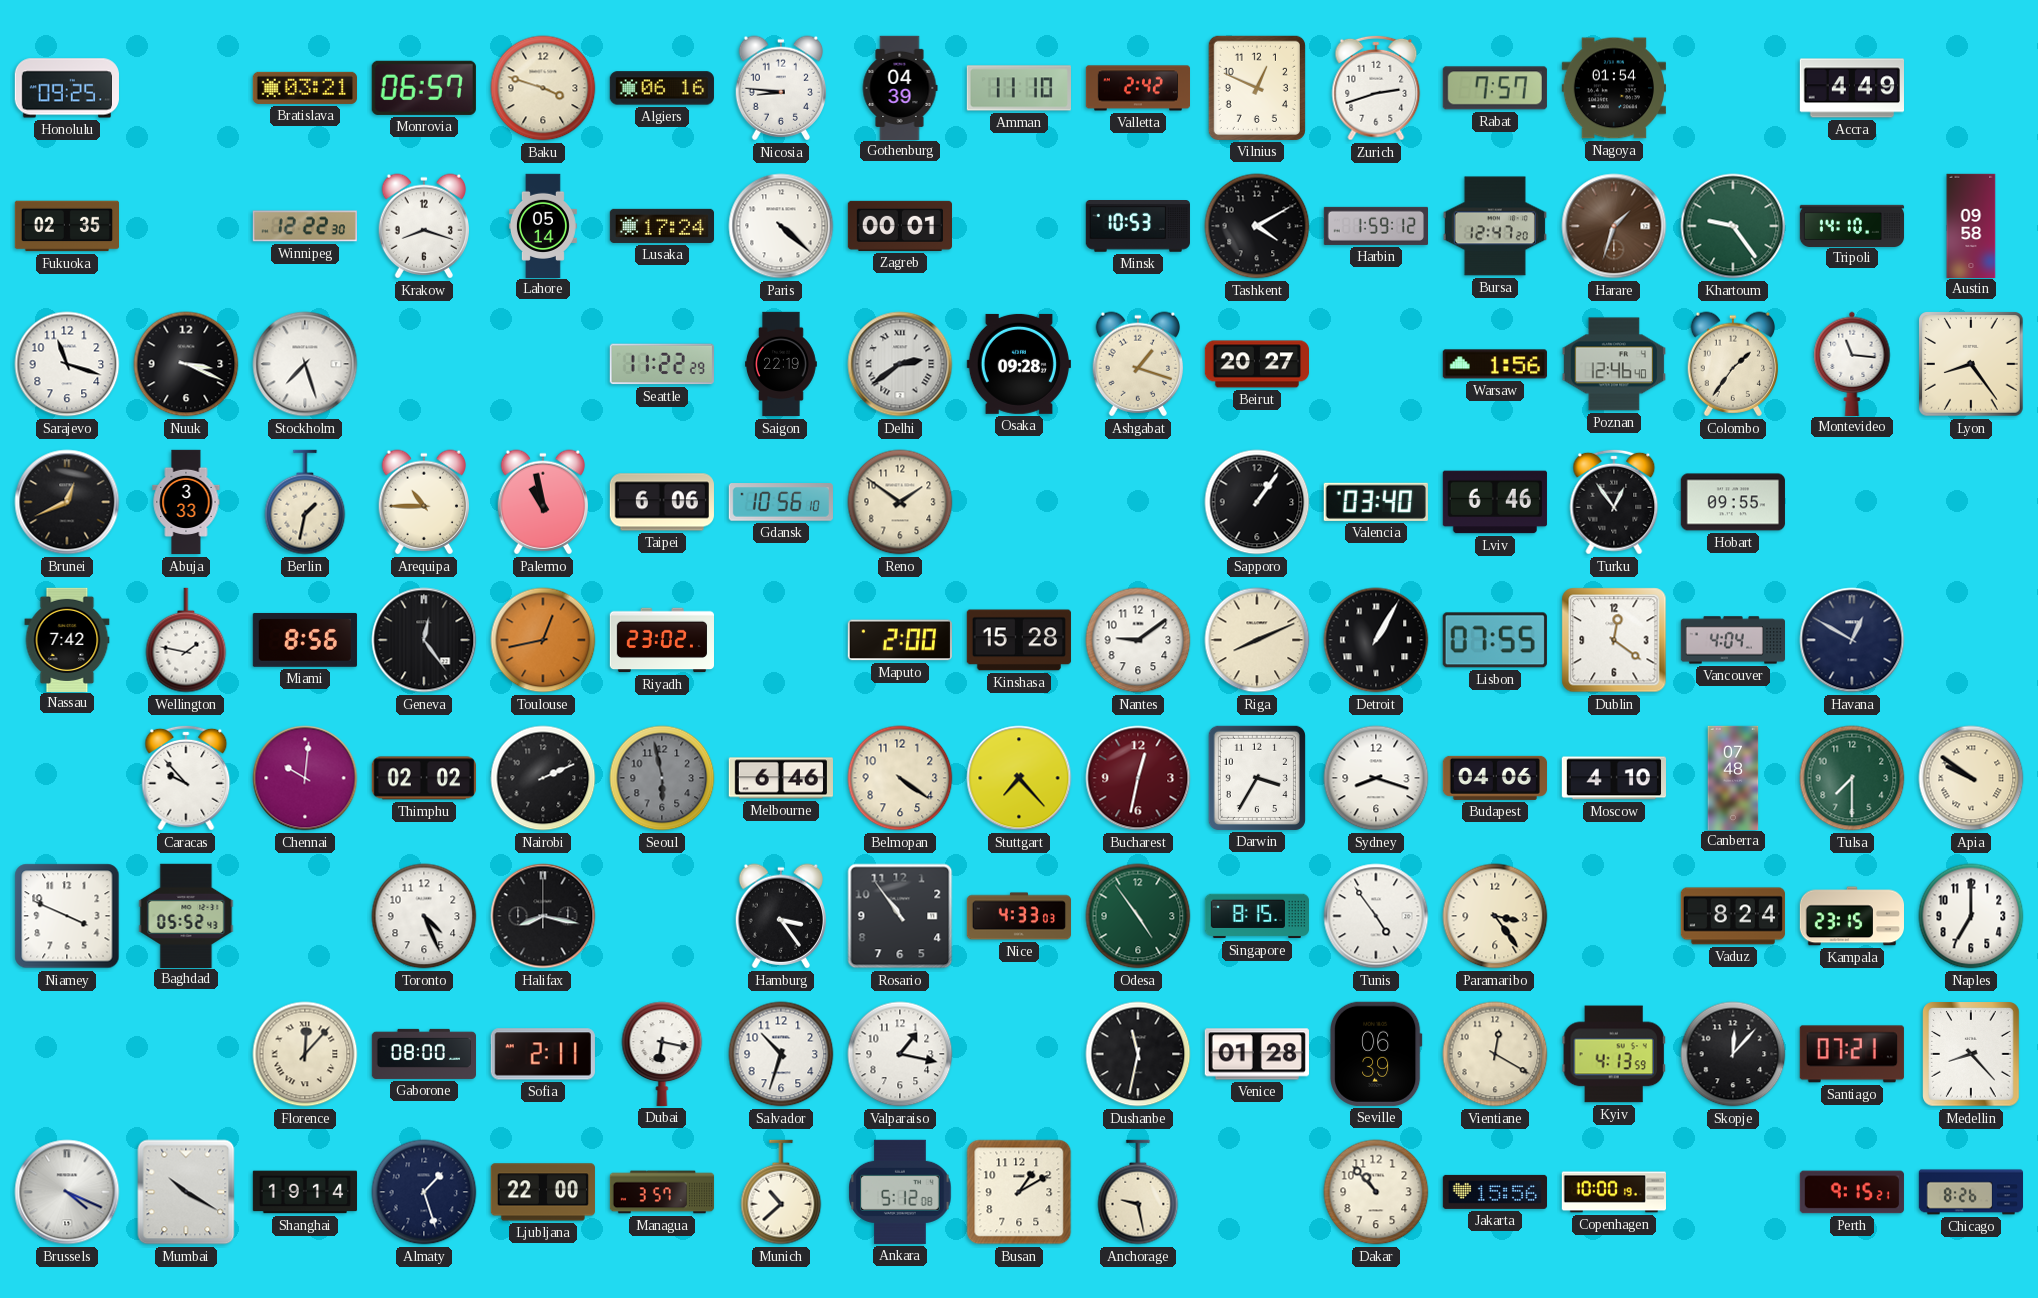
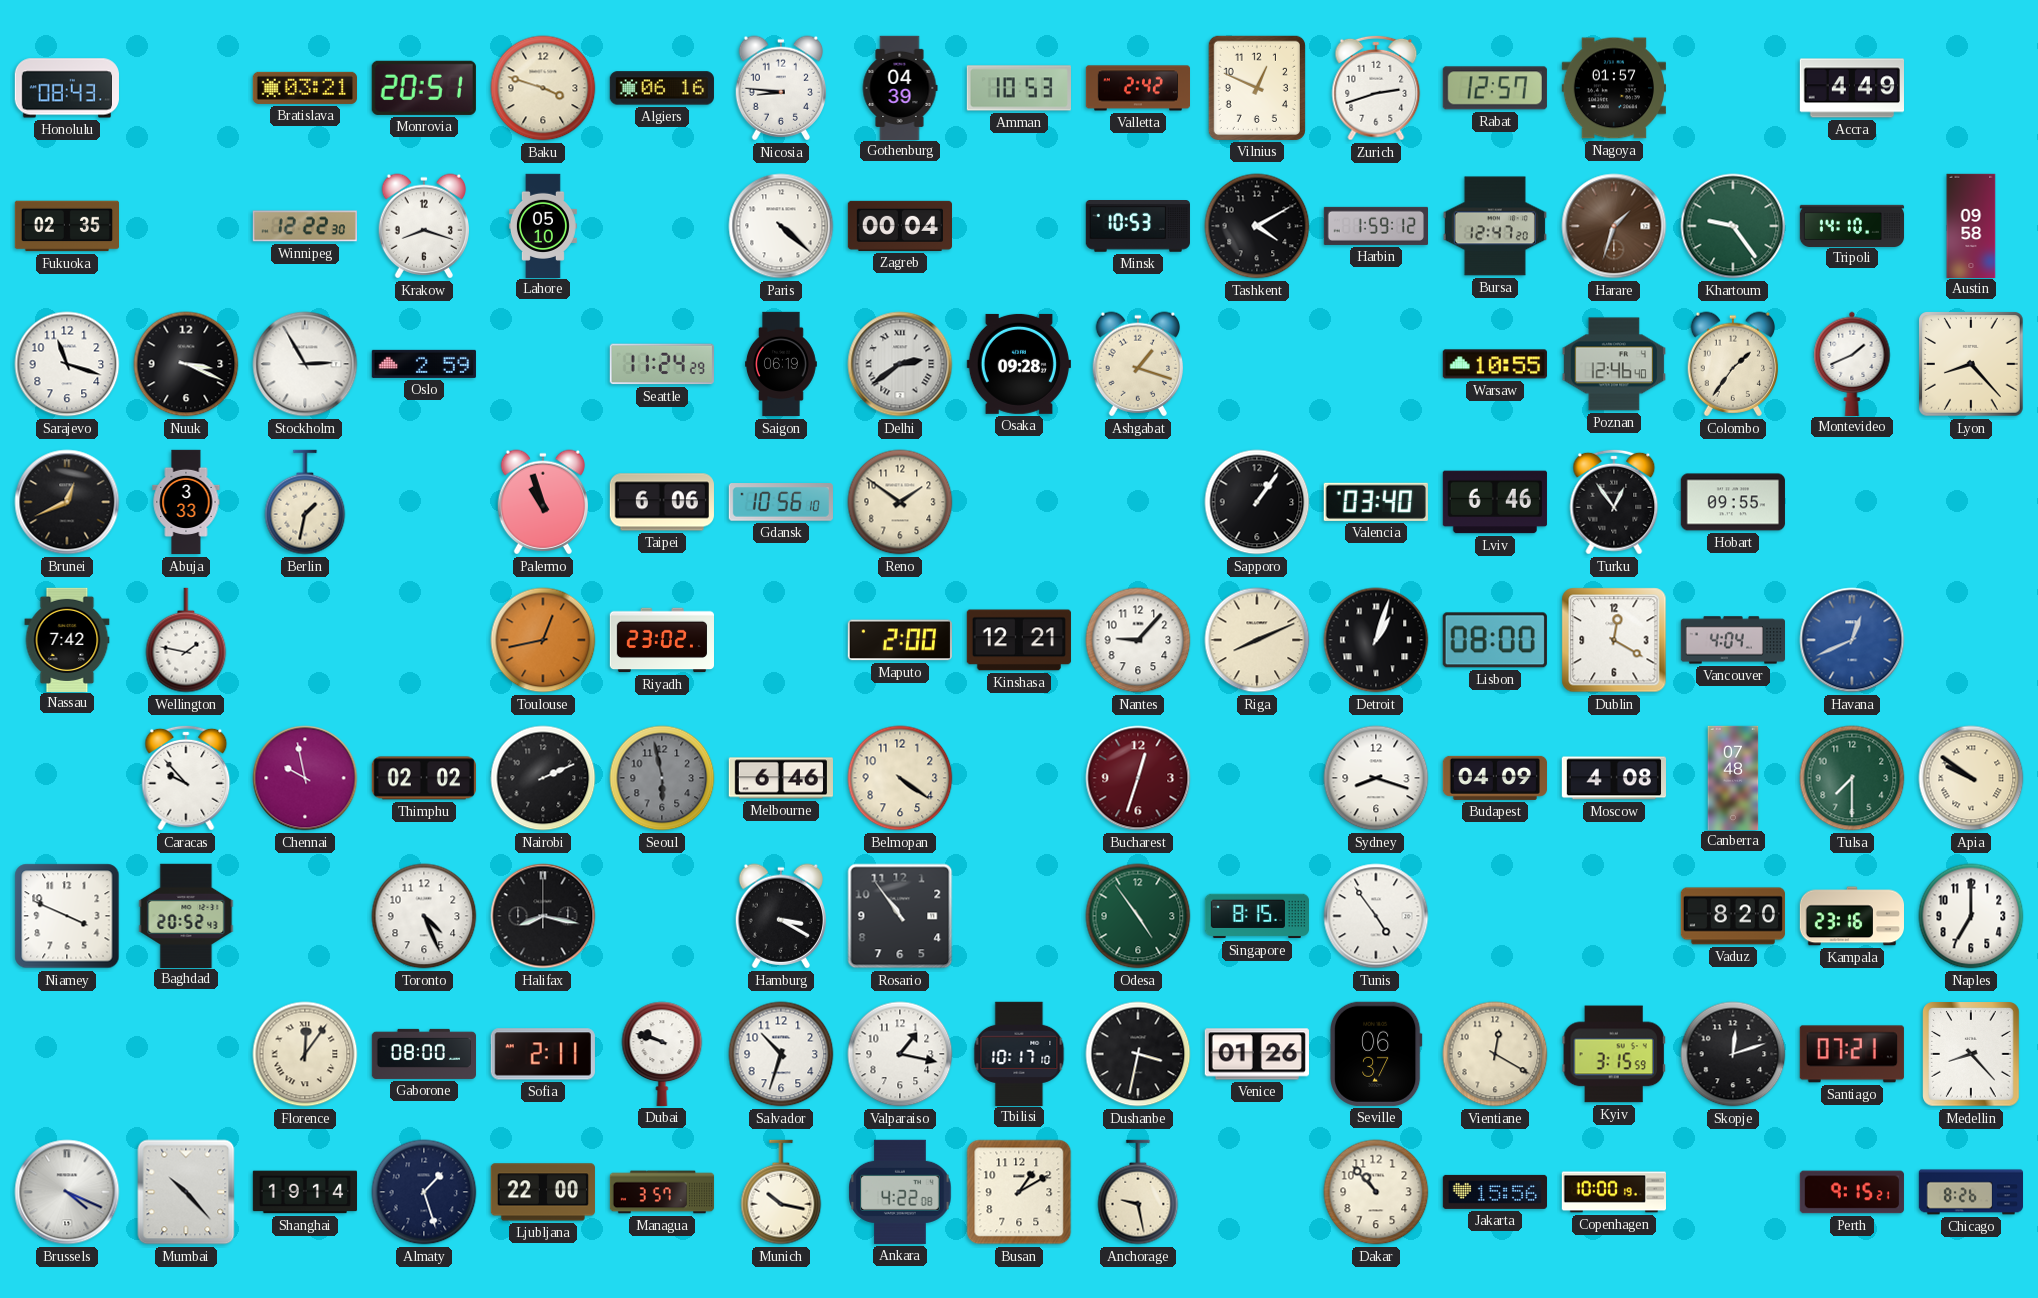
Honolulu: 09:25 -> 08:43 (67, 88)
Monrovia: 06:57 -> 20:51 (424, 88)
Amman: 11:10 -> 10:53 (1018, 88)
Rabat: 7:57 -> 12:57 (1495, 88)
Nagoya: 01:54 -> 01:57 (1613, 88)
Lahore: 05:14 -> 05:10 (543, 225)
Lusaka: 17:24 -> none (661, 226)
Zagreb: 00:01 -> 00:04 (899, 226)
Stockholm: 7:27 -> 2:55 (305, 364)
Oslo: none -> 2:59 (424, 364)
Seattle: 11:22 -> 11:24 (662, 364)
Saigon: 22:19 -> 06:19 (782, 364)
Beirut: 20:27 -> none (1256, 364)
Warsaw: 1:56 -> 10:55 (1495, 364)
Montevideo: 11:16 -> 1:41 (1852, 363)
Lyon: 8:24 -> 8:23 (1972, 365)
Arequipa: 10:45 -> none (423, 502)
Palermo: 10:58 -> 10:57 (542, 502)
Miami: 8:56 -> none (305, 640)
Geneva: 12:24 -> none (424, 640)
Kinshasa: 15:28 -> 12:21 (1018, 640)
Nantes: 9:09 -> 9:07 (1138, 640)
Detroit: 1:05 -> 1:03 (1376, 640)
Lisbon: 07:55 -> 08:00 (1495, 640)
Dublin: 12:21 -> 12:20 (1614, 640)
Havana: 12:50 -> 12:41 (1852, 640)
Havana dial: navy -> blue (1852, 640)
Chennai: 10:01 -> 9:58 (305, 778)
Stuttgart: 7:23 -> none (1019, 778)
Bucharest: 12:32 -> 12:33 (1138, 778)
Darwin: 3:35 -> none (1257, 778)
Budapest: 04:06 -> 04:09 (1494, 778)
Moscow: 4:10 -> 4:08 (1613, 778)
Baghdad: 05:52 -> 20:52 (186, 915)
Hamburg: 3:24 -> 3:20 (780, 916)
Nice: 4:33 -> none (1018, 916)
Paramaribo: 3:24 -> none (1495, 916)
Vaduz: 8:24 -> 8:20 (1733, 916)
Kampala: 23:15 -> 23:16 (1851, 916)
Florence: 12:07 -> 12:06 (305, 1054)
Dubai: 6:17 -> 9:48 (662, 1054)
Tbilisi: none -> 10:17 (1019, 1053)
Dushanbe: 11:32 -> 3:32 (1138, 1054)
Venice: 01:28 -> 01:26 (1257, 1054)
Seville: 06:39 -> 06:37 (1376, 1054)
Kyiv: 4:13 -> 3:15 (1614, 1054)
Skopje: 12:07 -> 12:12 (1733, 1054)
Mumbai: 10:20 -> 10:23 (186, 1192)
Munich: 10:38 -> 10:17 (781, 1192)
Ankara: 5:12 -> 4:22 (900, 1192)
